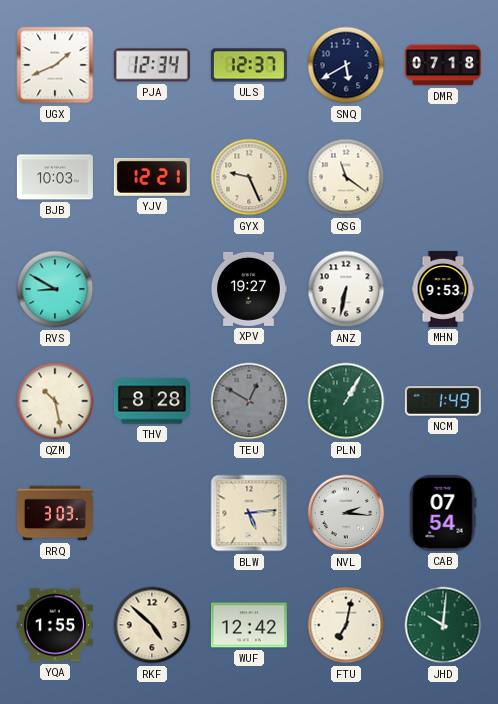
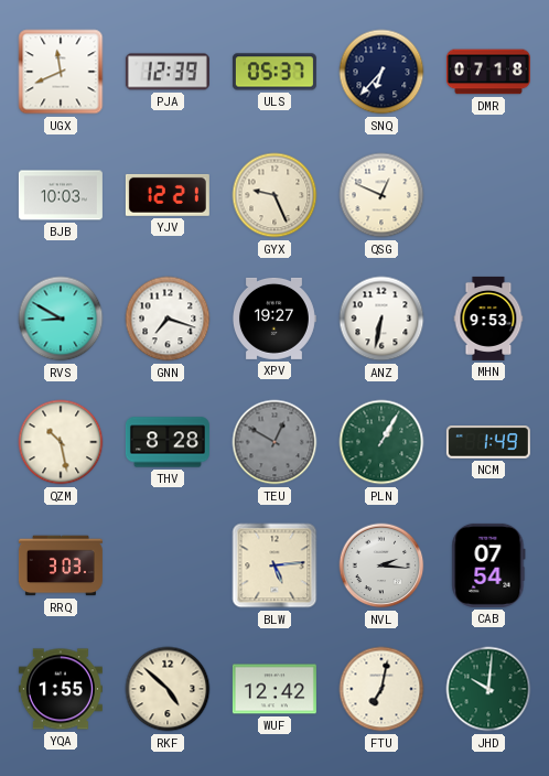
UGX: 1:41 -> 11:41 (61, 72)
PJA: 12:34 -> 12:39 (168, 72)
ULS: 12:37 -> 05:37 (274, 72)
SNQ: 5:40 -> 6:37 (381, 72)
QSG: 11:21 -> 12:49 (381, 195)
GNN: none -> 7:18 (168, 319)
